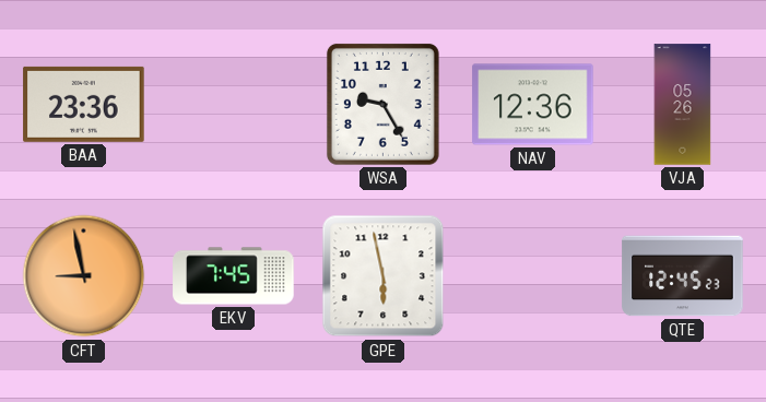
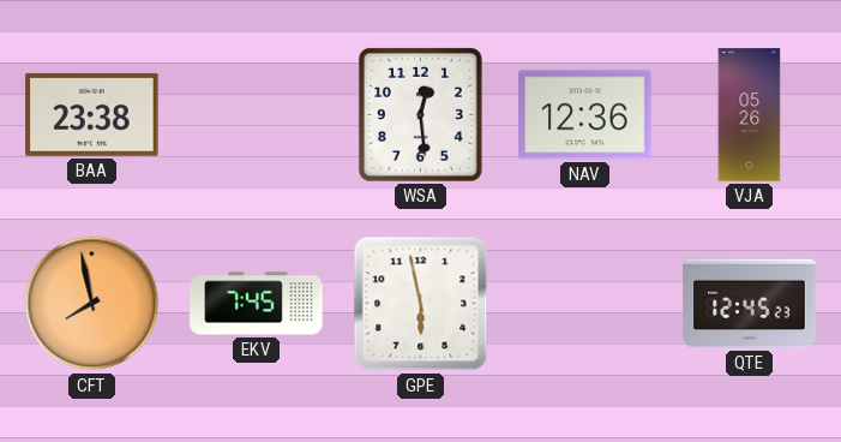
BAA: 23:36 -> 23:38 (92, 114)
WSA: 9:25 -> 12:29 (420, 114)
CFT: 8:58 -> 7:58 (92, 304)
